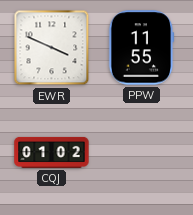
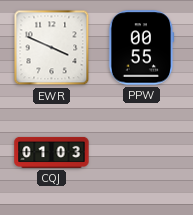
PPW: 11:55 -> 00:55 (142, 48)
CQJ: 01:02 -> 01:03 (52, 152)
